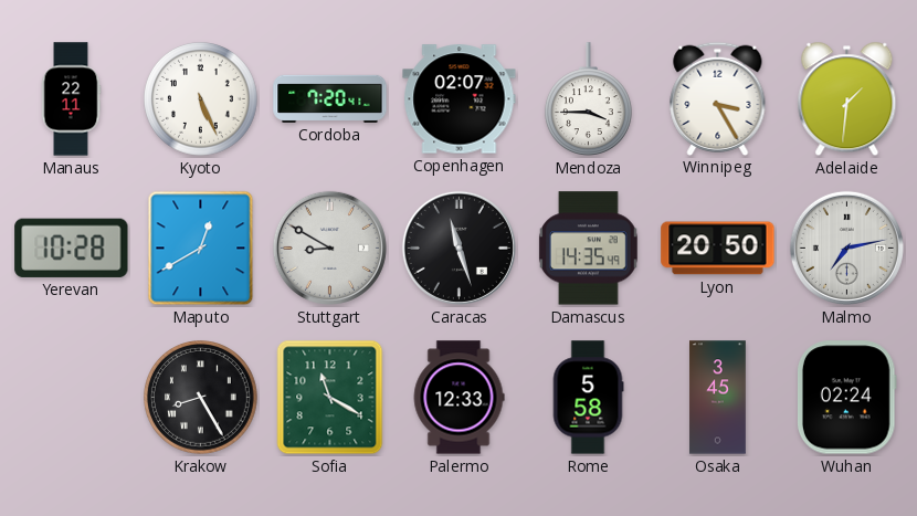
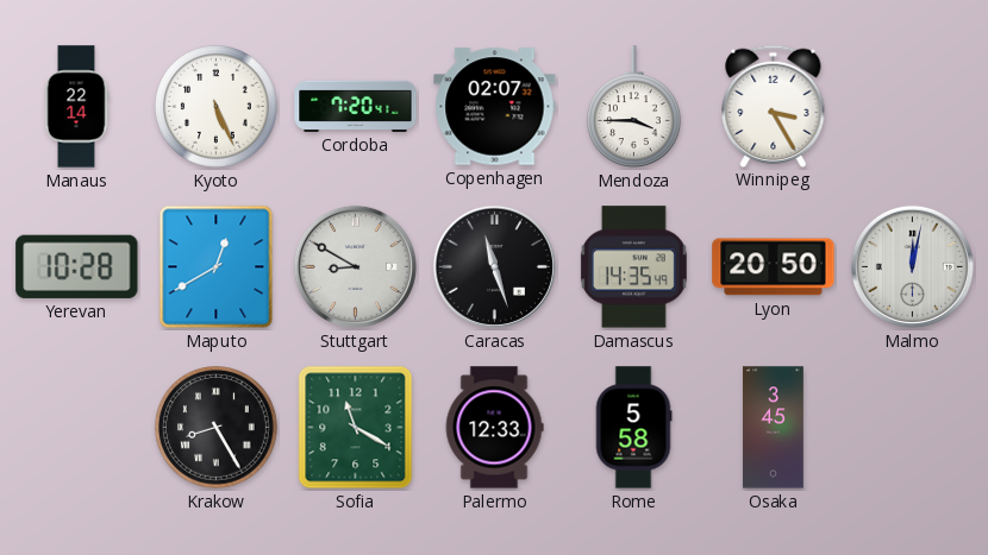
Manaus: 22:11 -> 22:14 (76, 107)
Adelaide: 1:31 -> none (847, 99)
Malmo: 7:13 -> 12:02 (912, 266)
Wuhan: 02:24 -> none (846, 398)
